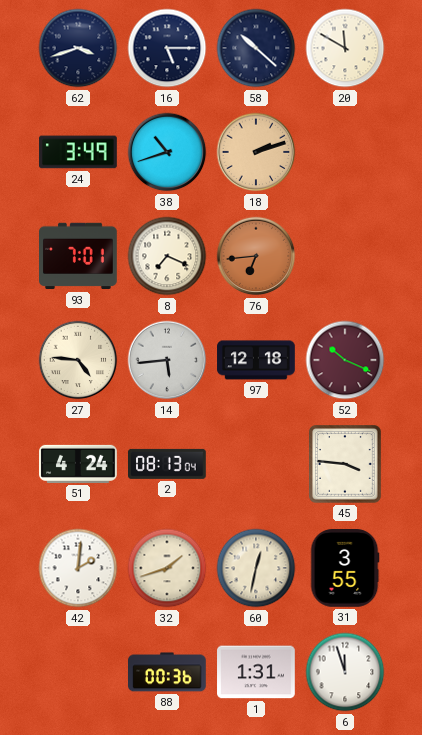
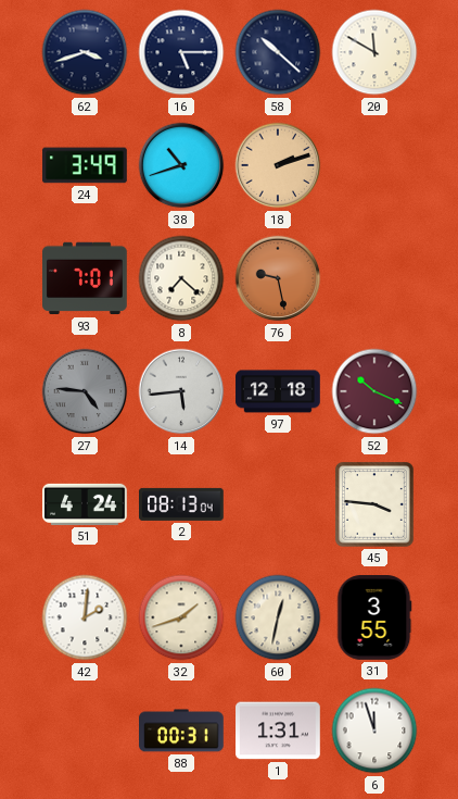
8: 7:19 -> 7:22 (181, 278)
76: 6:44 -> 9:28 (278, 278)
27 dial: cream -> grey (85, 391)
88: 00:36 -> 00:31 (182, 731)
